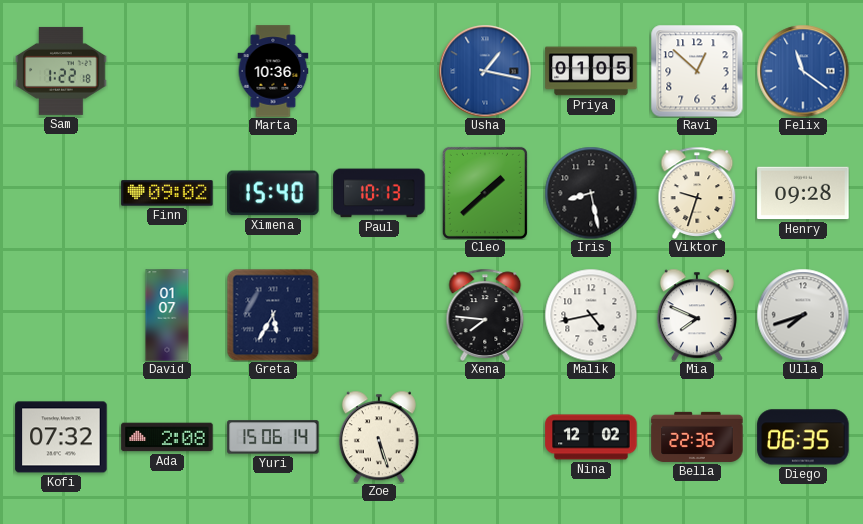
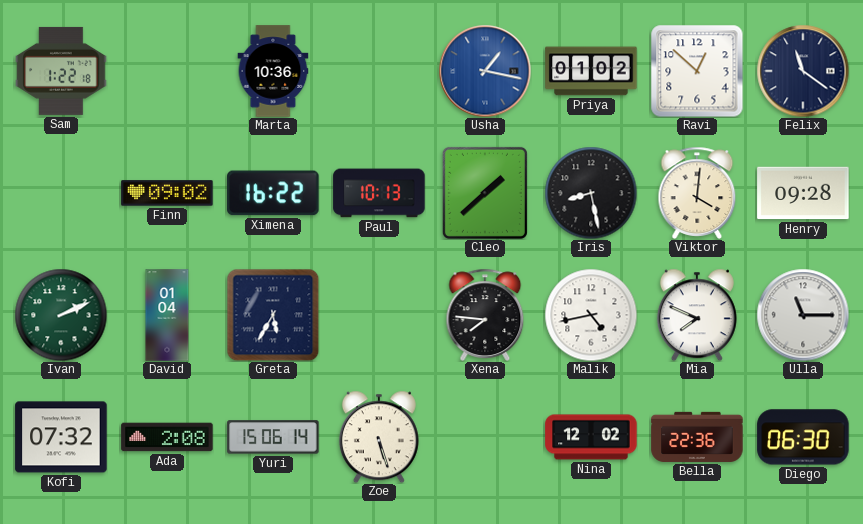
Priya: 01:05 -> 01:02 (591, 71)
Felix dial: blue -> navy (803, 71)
Ximena: 15:40 -> 16:22 (273, 193)
Viktor: 9:33 -> 4:01 (697, 193)
Ivan: none -> 2:11 (61, 315)
David: 01:07 -> 01:04 (167, 315)
Ulla: 7:42 -> 11:15 (803, 315)
Diego: 06:35 -> 06:30 (803, 437)
